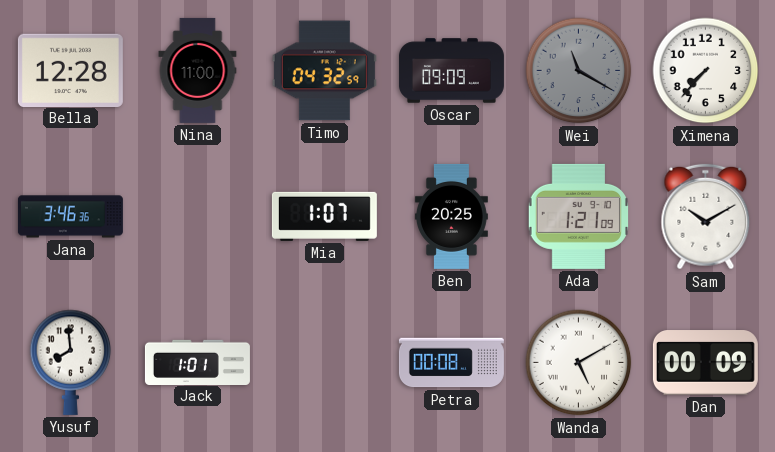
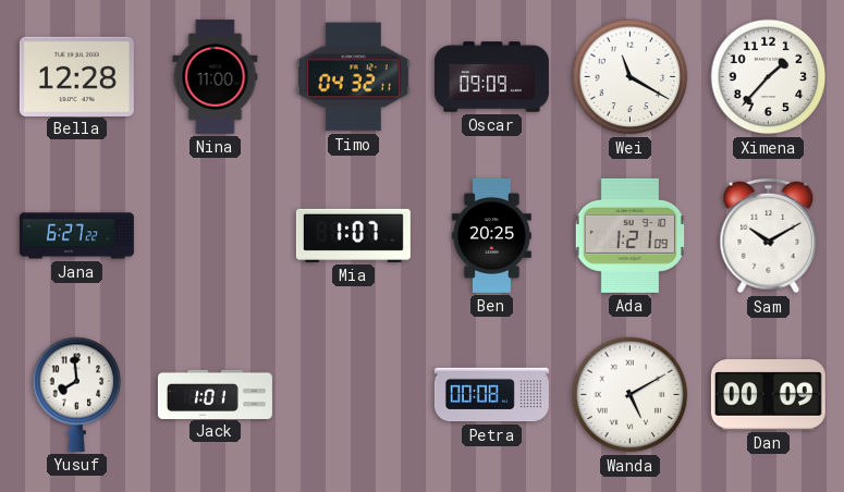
Timo: 04:32:59 -> 04:32:11 (353, 77)
Wei dial: grey -> white (631, 77)
Ximena: 7:37 -> 1:37 (769, 77)
Jana: 3:46 -> 6:27 (76, 236)
